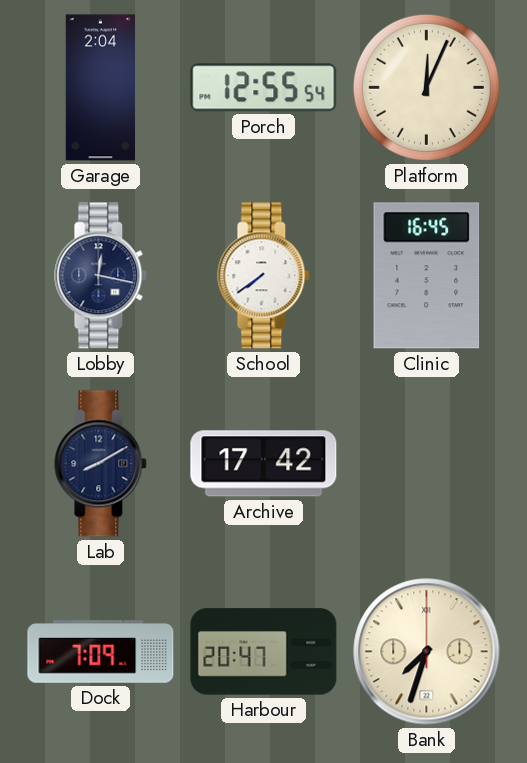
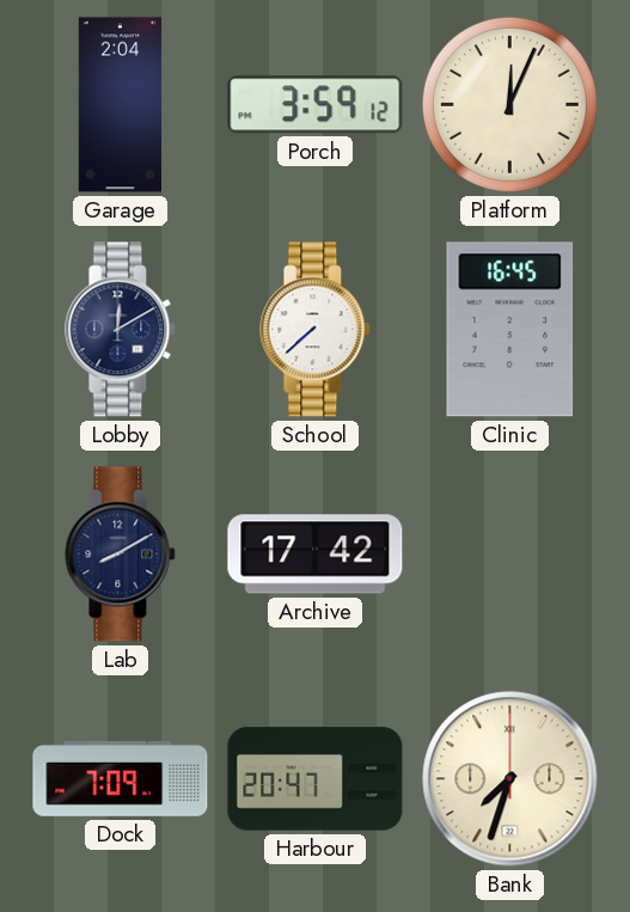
Porch: 12:55 -> 3:59 (316, 105)
Lobby: 12:17 -> 12:10 (121, 330)
School: 7:39 -> 7:38 (316, 330)
